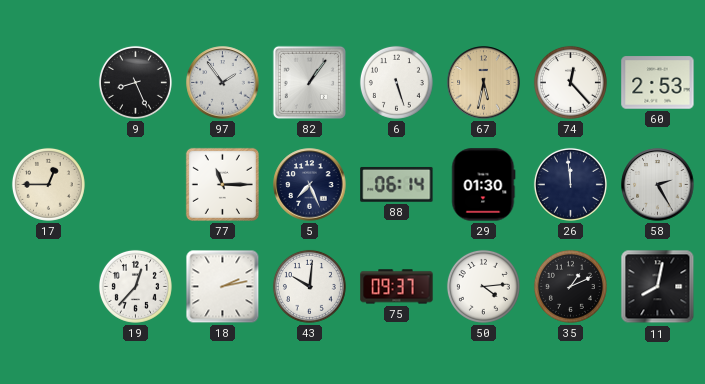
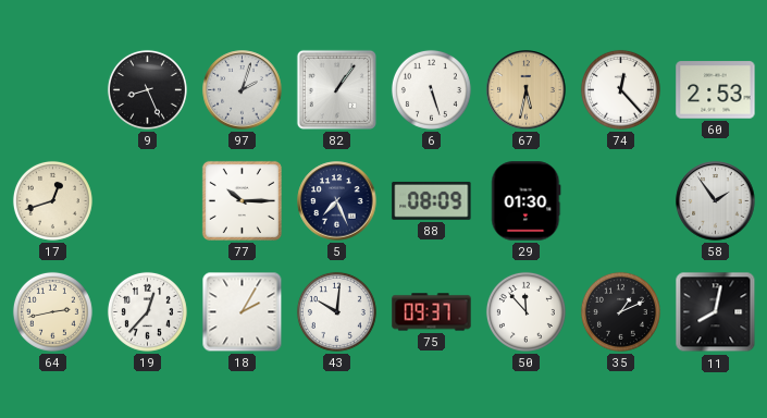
97: 1:54 -> 2:03 (243, 90)
17: 12:45 -> 12:42 (52, 200)
77: 11:15 -> 10:15 (242, 200)
88: 06:14 -> 08:09 (432, 200)
26: 11:59 -> none (570, 184)
58: 2:25 -> 1:54 (716, 201)
64: none -> 2:43 (52, 311)
18: 2:13 -> 2:05 (243, 312)
50: 4:14 -> 11:53 (525, 311)
